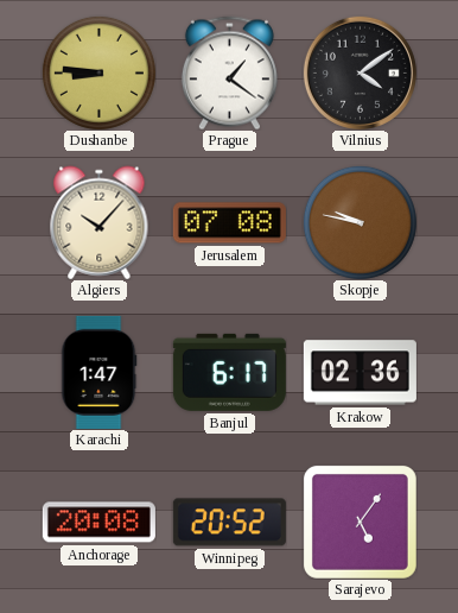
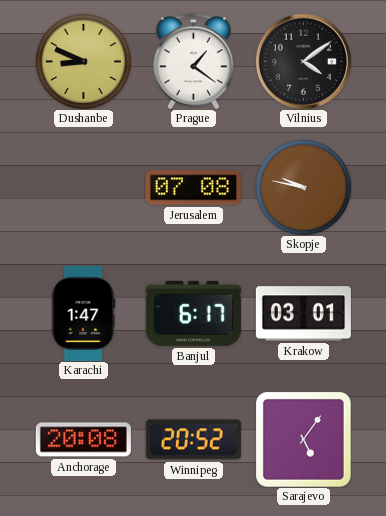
Dushanbe: 8:46 -> 8:49 (83, 61)
Algiers: 10:07 -> none (100, 222)
Krakow: 02:36 -> 03:01 (303, 314)
